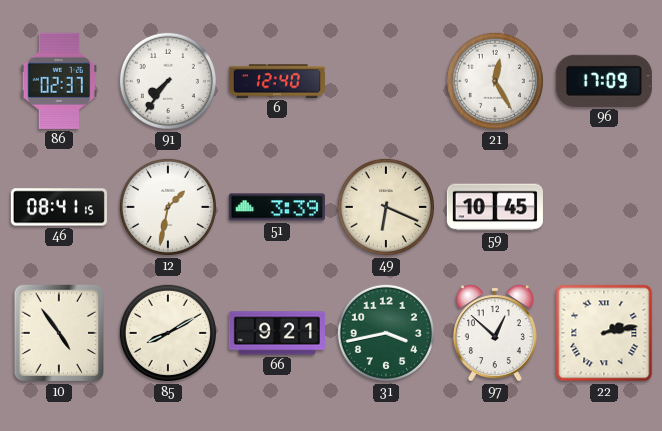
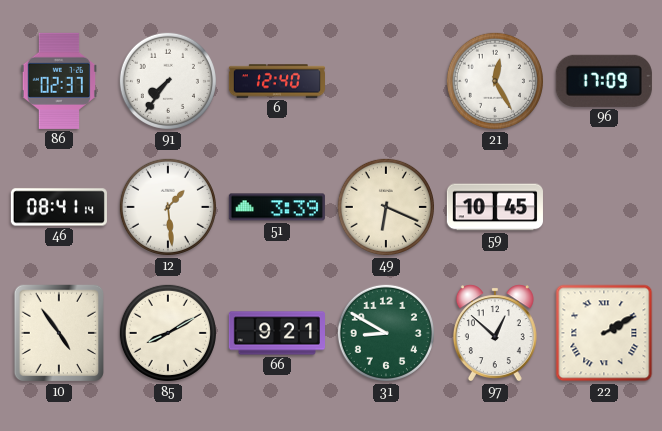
46: 08:41:15 -> 08:41:14 (59, 207)
12: 1:32 -> 1:29 (168, 207)
31: 3:43 -> 8:50 (386, 333)
22: 2:13 -> 2:10 (604, 333)
